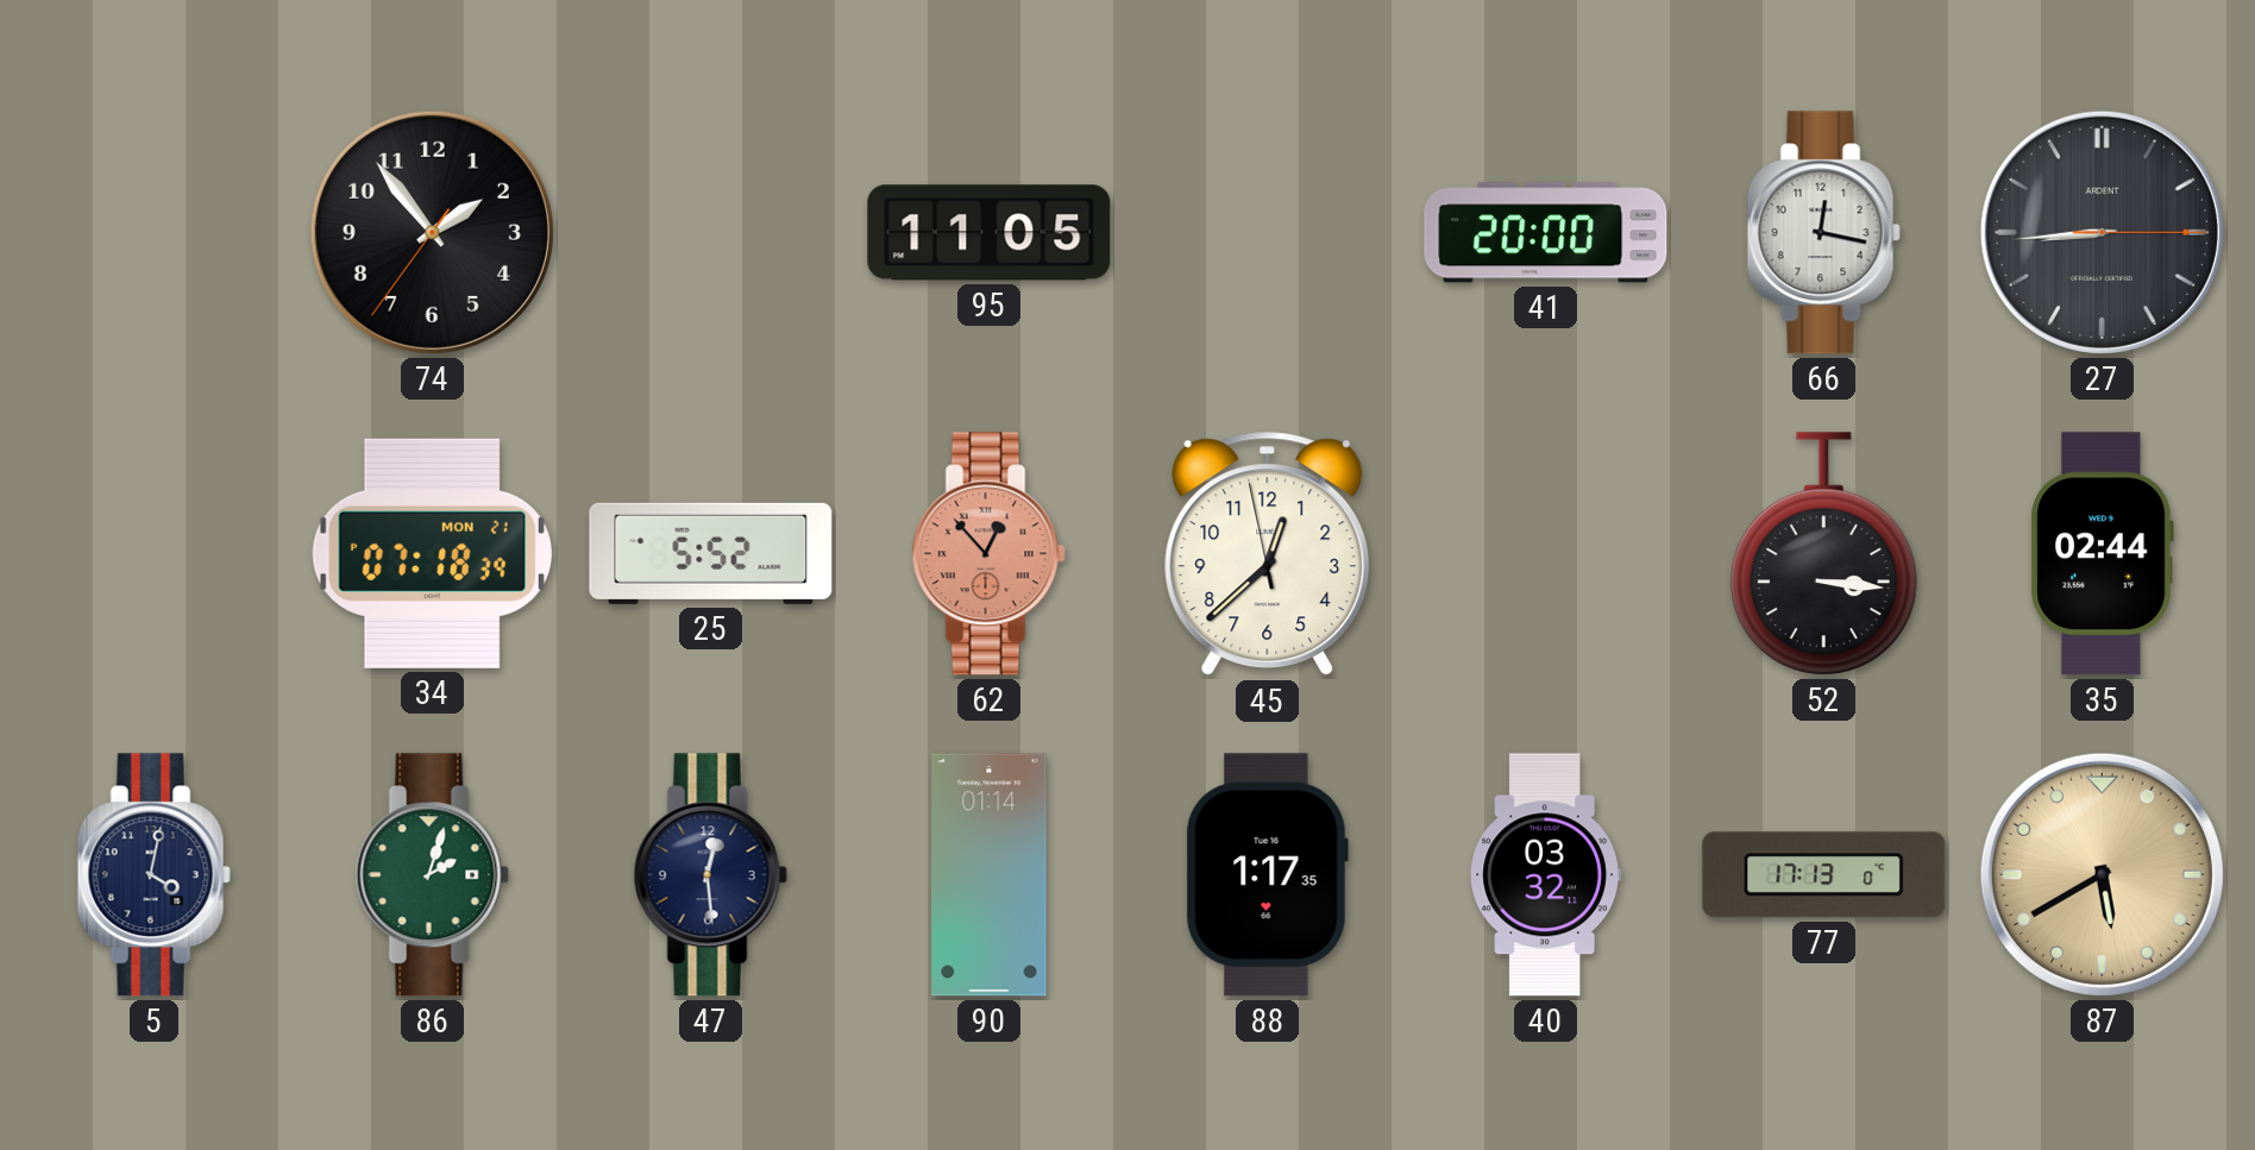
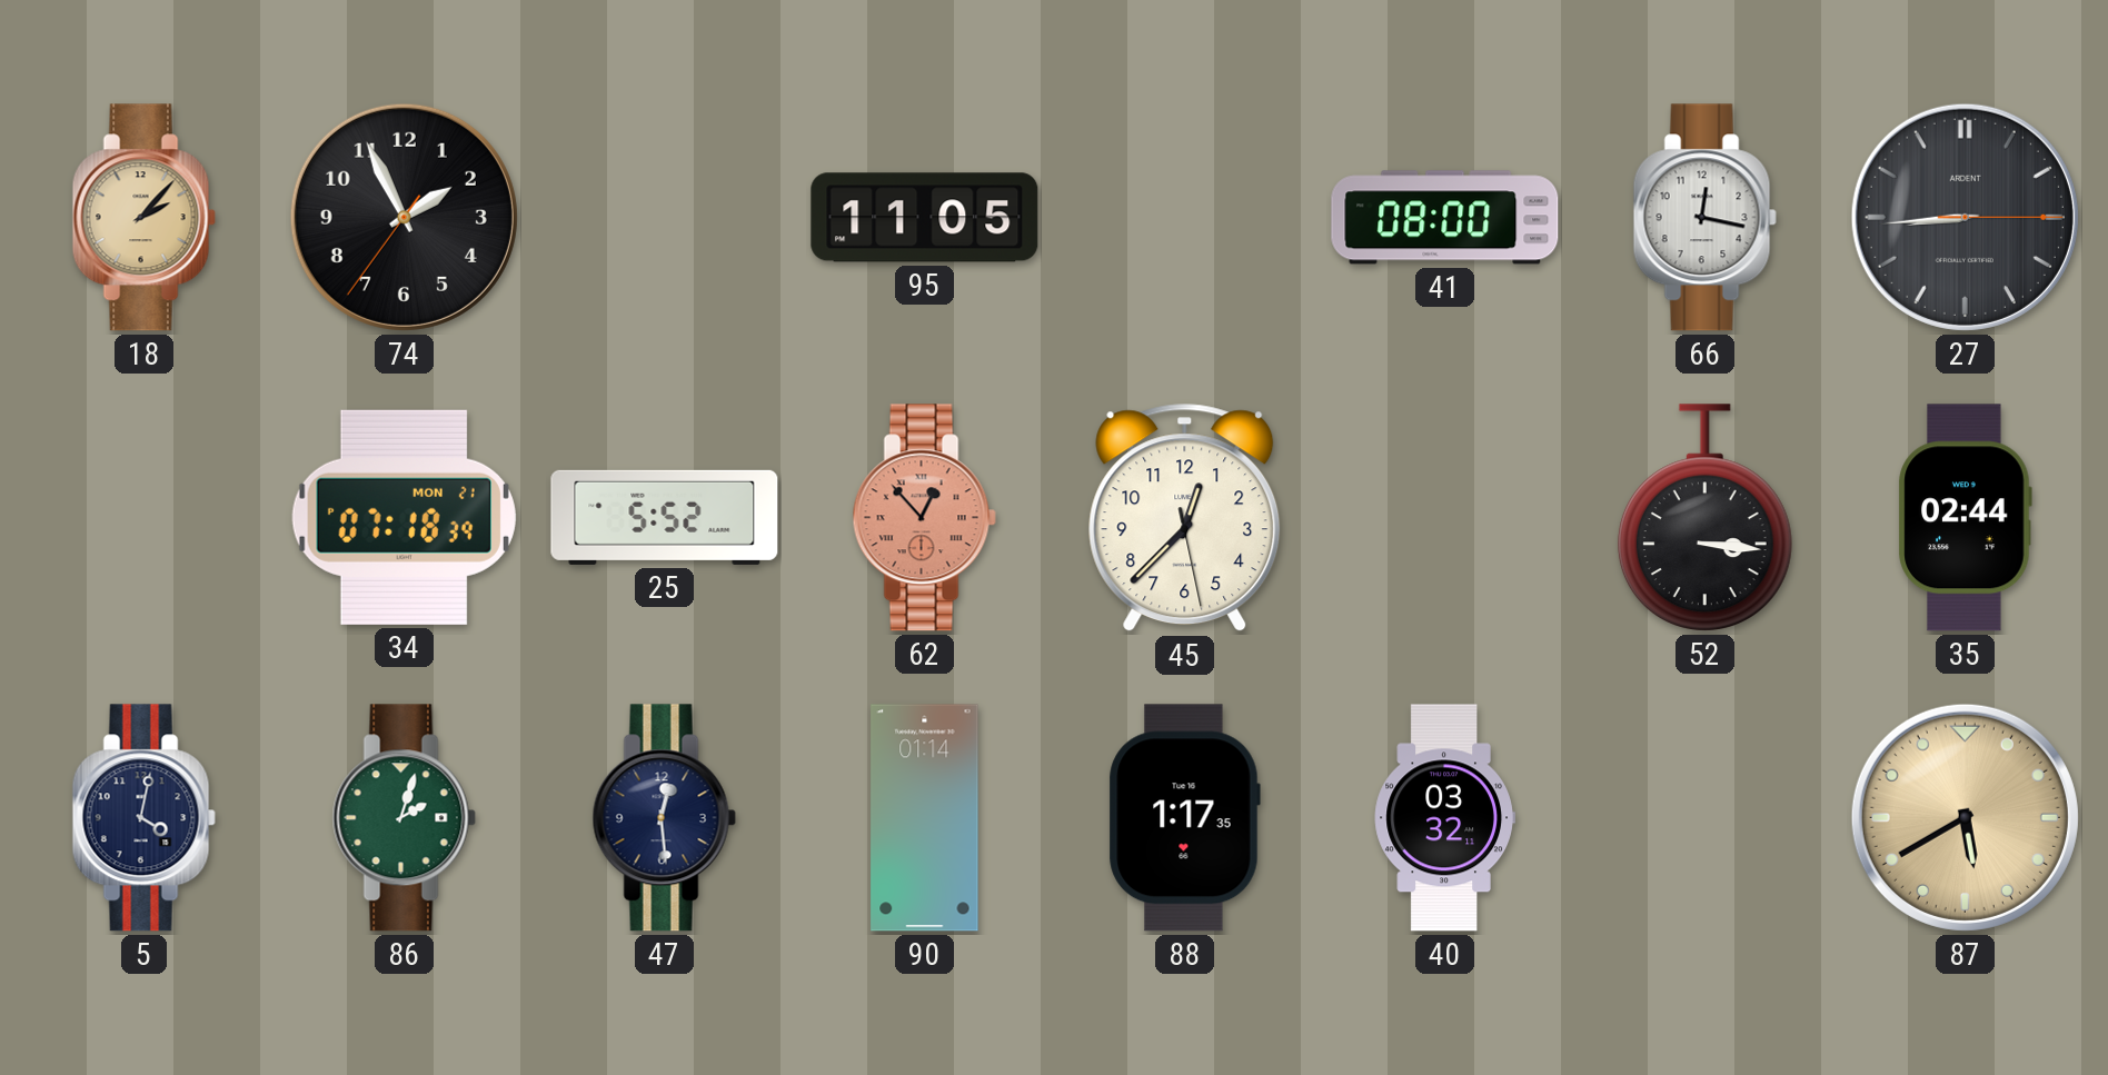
18: none -> 2:07 (143, 218)
74: 1:53 -> 1:55 (404, 217)
41: 20:00 -> 08:00 (1445, 218)
45: 12:37:58 -> 12:37:28 (1185, 518)
77: 17:13 -> none (1824, 875)
